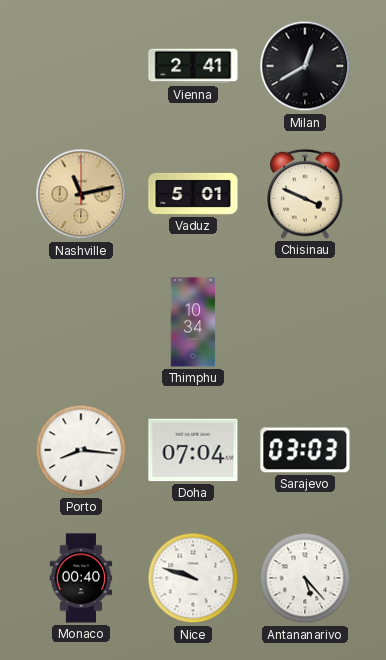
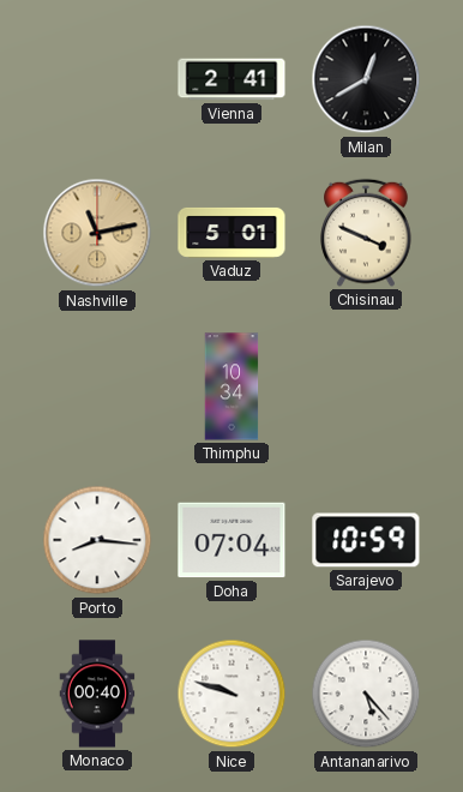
Sarajevo: 03:03 -> 10:59 (366, 540)
